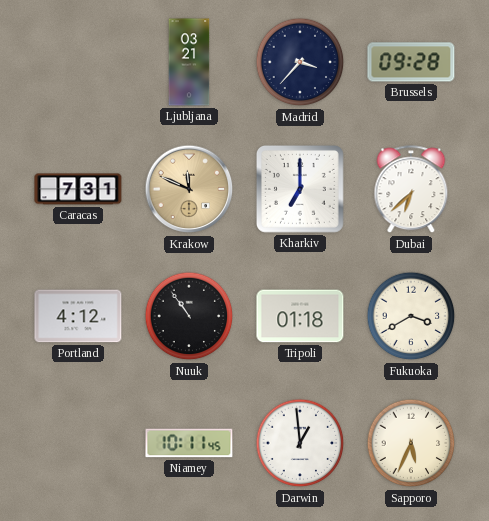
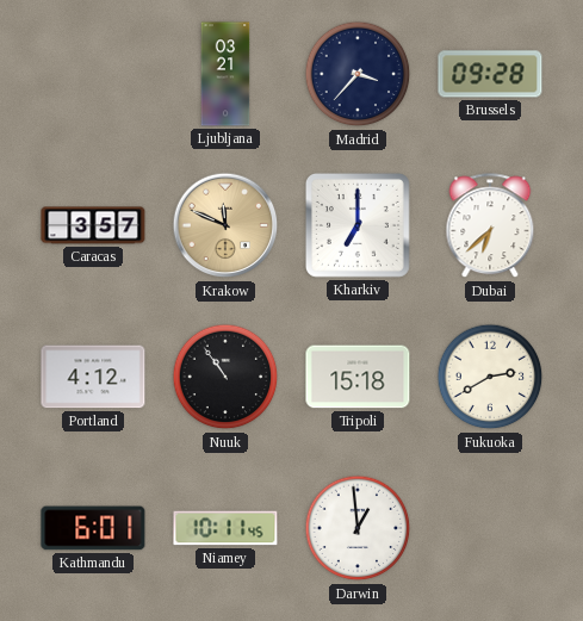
Caracas: 7:31 -> 3:57 (93, 225)
Tripoli: 01:18 -> 15:18 (358, 377)
Fukuoka: 3:40 -> 2:40 (490, 377)
Kathmandu: none -> 6:01 (93, 528)
Sapporo: 5:34 -> none (411, 443)
